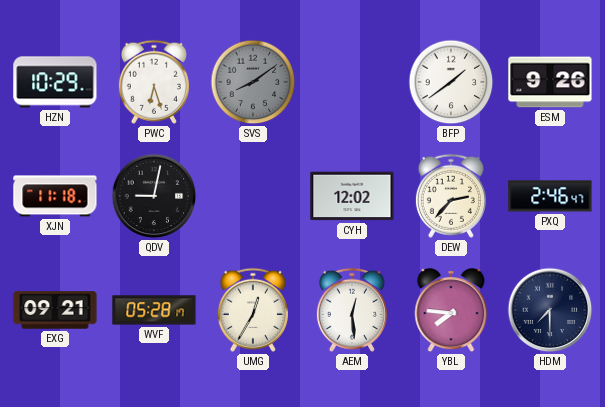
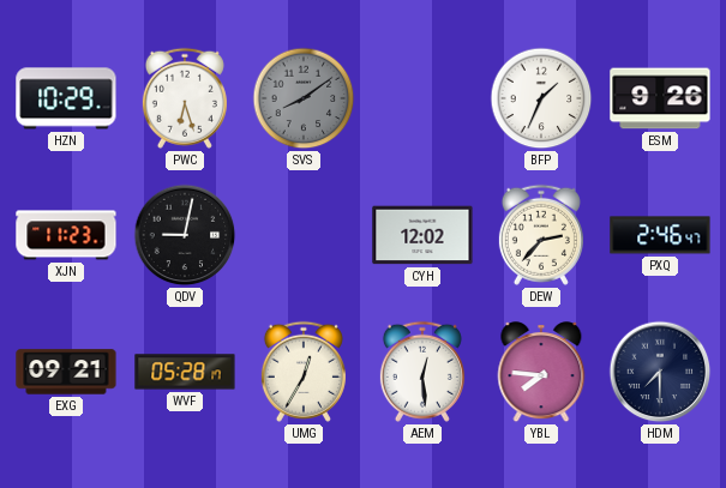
BFP: 1:39 -> 1:34 (541, 98)
XJN: 11:18 -> 11:23 (66, 235)
